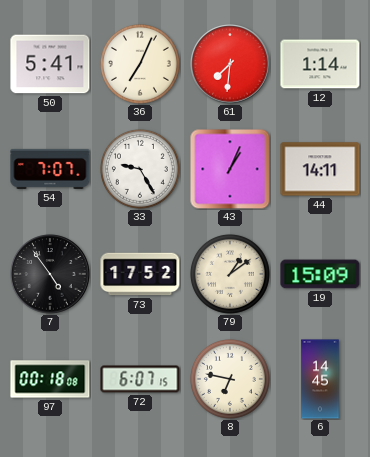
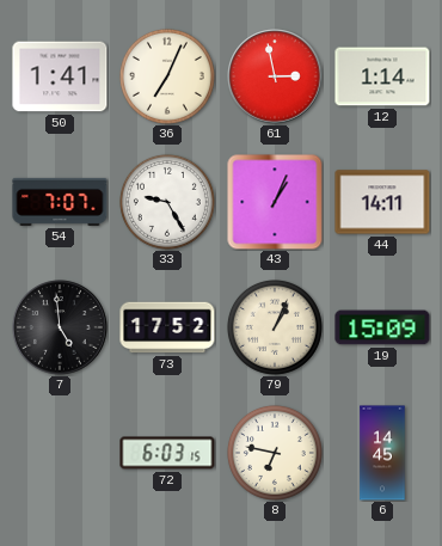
50: 5:41 -> 1:41 (60, 76)
61: 7:31 -> 2:58 (275, 76)
7: 4:54 -> 4:59 (60, 327)
79: 1:09 -> 1:04 (275, 327)
97: 00:18 -> none (50, 379)
72: 6:07 -> 6:03 (167, 453)
